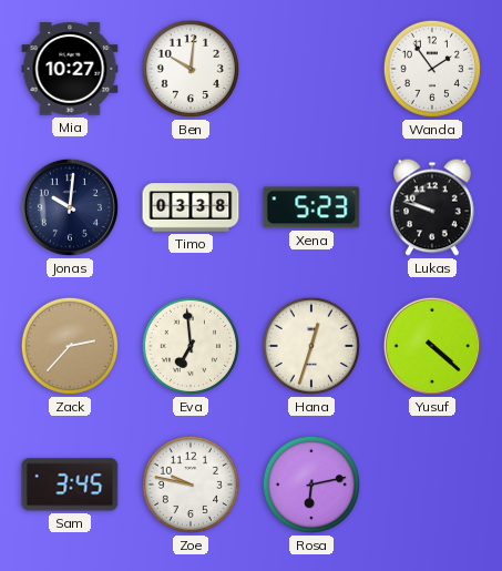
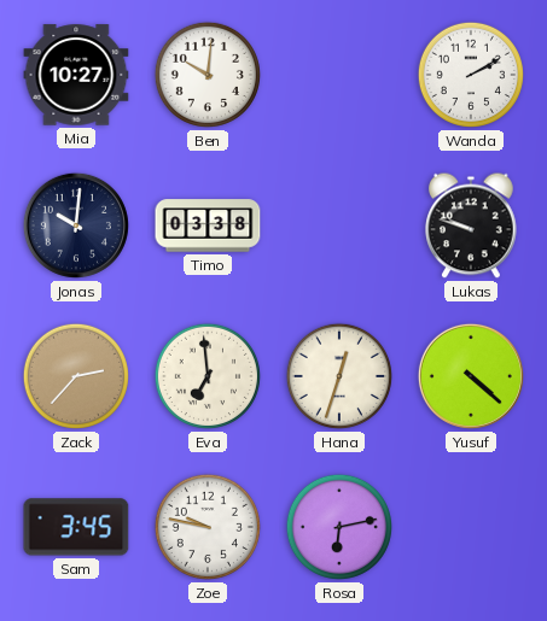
Wanda: 1:54 -> 2:10 (471, 75)
Xena: 5:23 -> none (311, 207)
